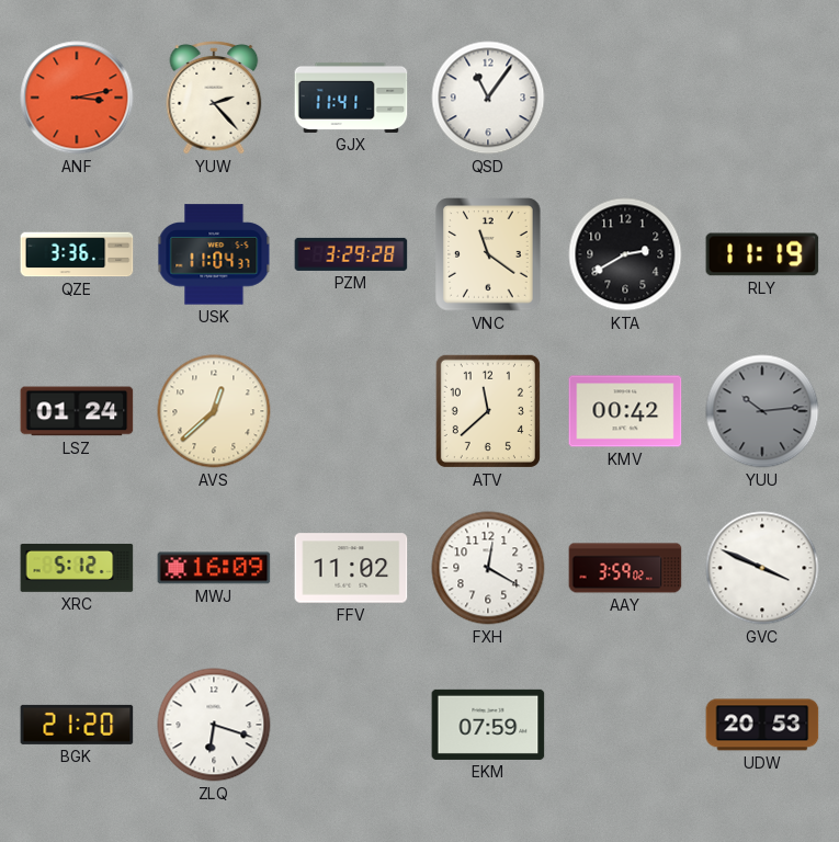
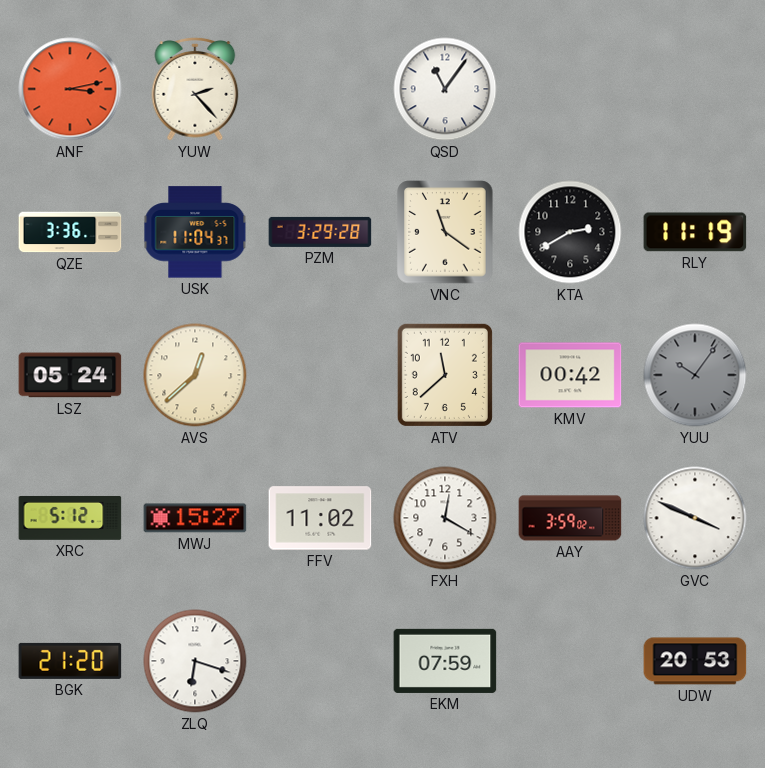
GJX: 11:41 -> none (351, 98)
LSZ: 01:24 -> 05:24 (70, 375)
YUU: 10:14 -> 10:06 (695, 375)
MWJ: 16:09 -> 15:27 (195, 518)
